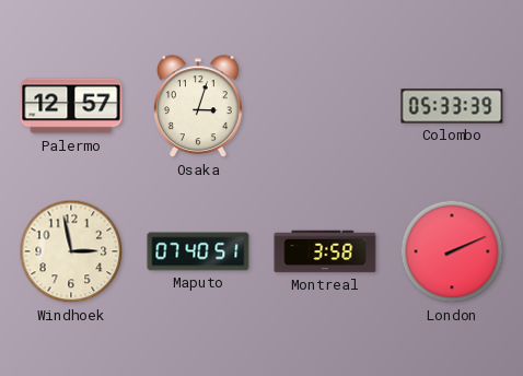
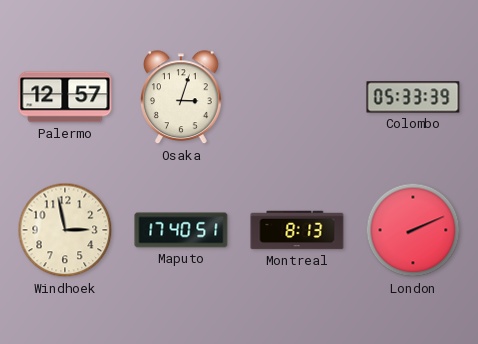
Maputo: 07:40 -> 17:40 (181, 230)
Montreal: 3:58 -> 8:13 (297, 230)
